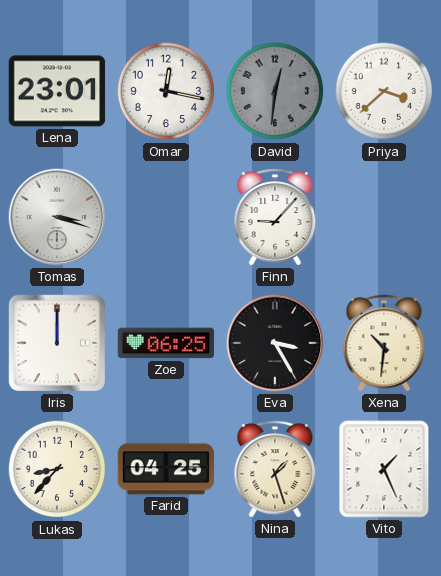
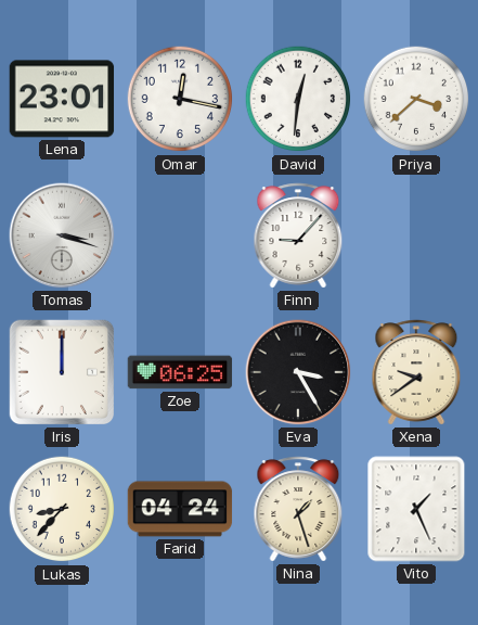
David dial: grey -> white (298, 99)
Xena: 10:31 -> 9:39 (416, 372)
Farid: 04:25 -> 04:24 (180, 509)
